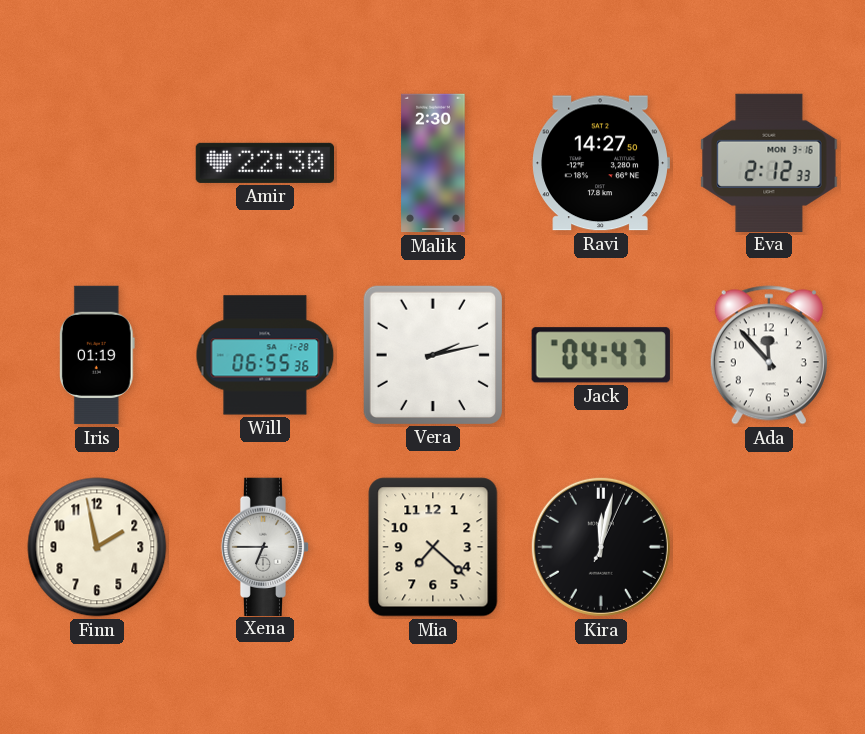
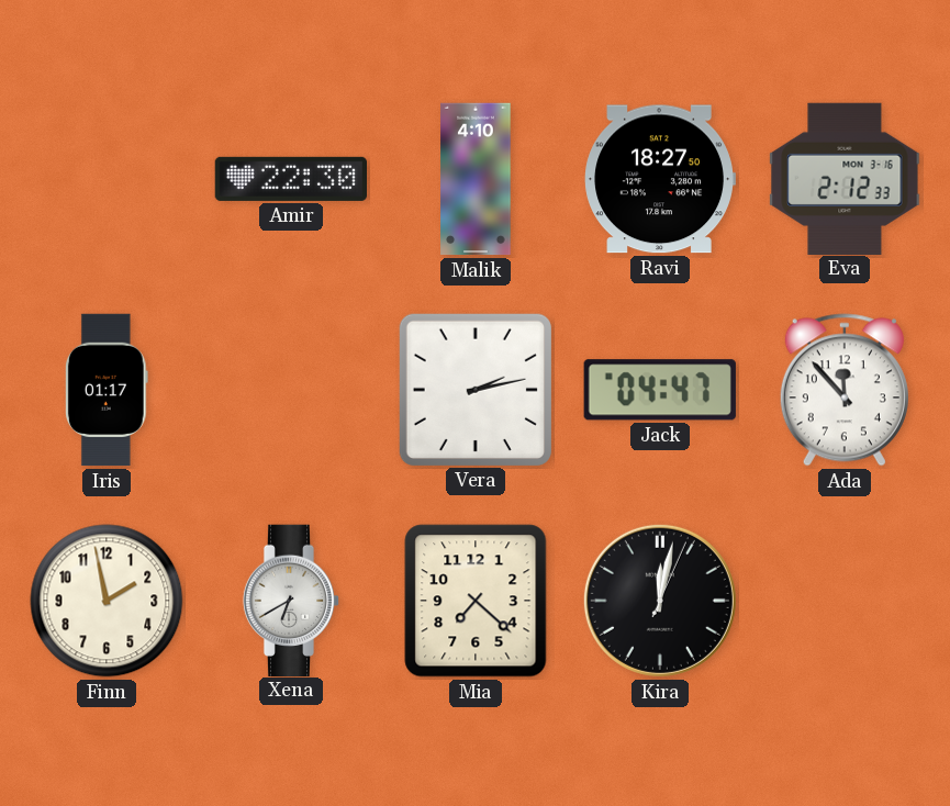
Malik: 2:30 -> 4:10 (476, 179)
Ravi: 14:27 -> 18:27 (660, 179)
Iris: 01:19 -> 01:17 (107, 390)
Will: 06:55 -> none (265, 355)
Xena: 6:45 -> 6:40 (291, 600)
